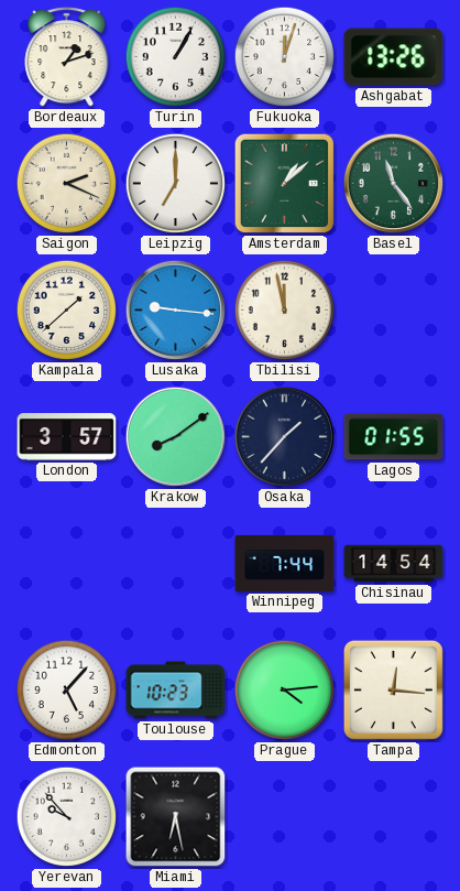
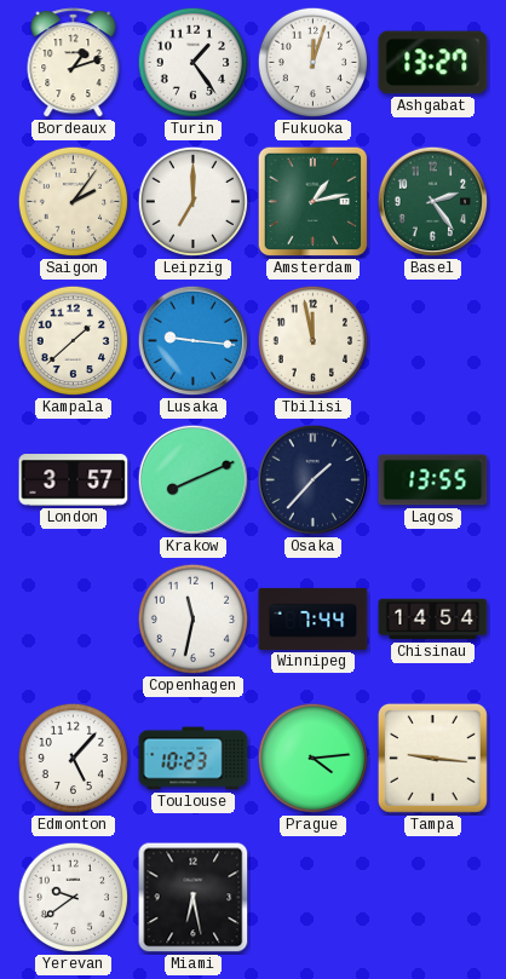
Turin: 1:05 -> 1:24 (194, 63)
Ashgabat: 13:26 -> 13:27 (433, 63)
Saigon: 2:19 -> 2:06 (74, 202)
Amsterdam: 1:08 -> 1:13 (314, 202)
Basel: 11:24 -> 2:24 (433, 202)
Krakow: 8:09 -> 8:11 (194, 480)
Lagos: 01:55 -> 13:55 (433, 480)
Copenhagen: none -> 11:32 (194, 620)
Tampa: 12:16 -> 9:16 (432, 758)
Yerevan: 9:53 -> 9:39 (74, 898)
